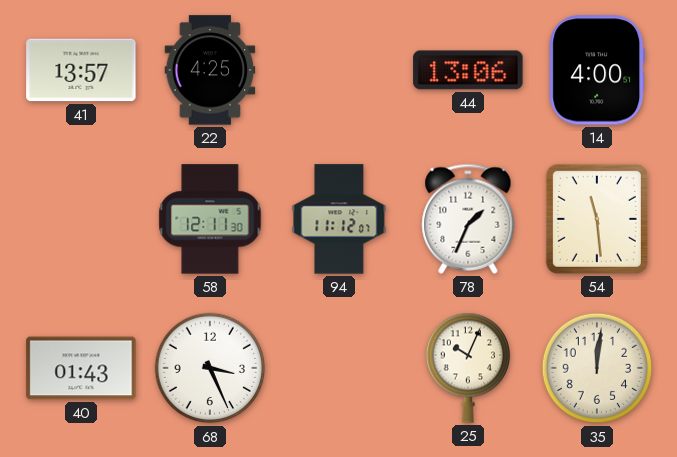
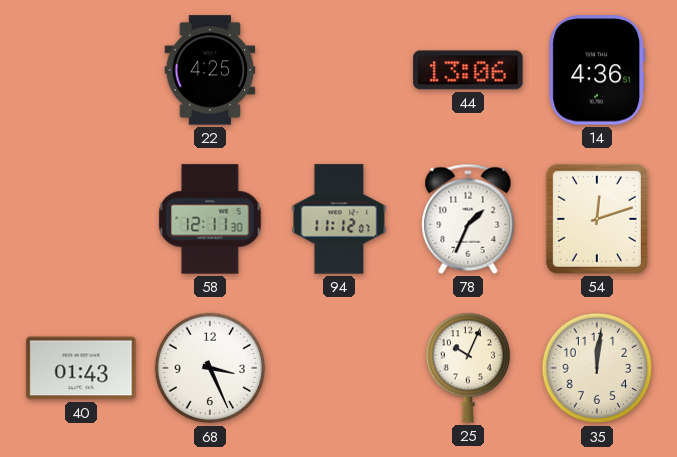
41: 13:57 -> none (81, 70)
14: 4:00 -> 4:36 (597, 70)
54: 11:29 -> 12:12 (597, 219)
